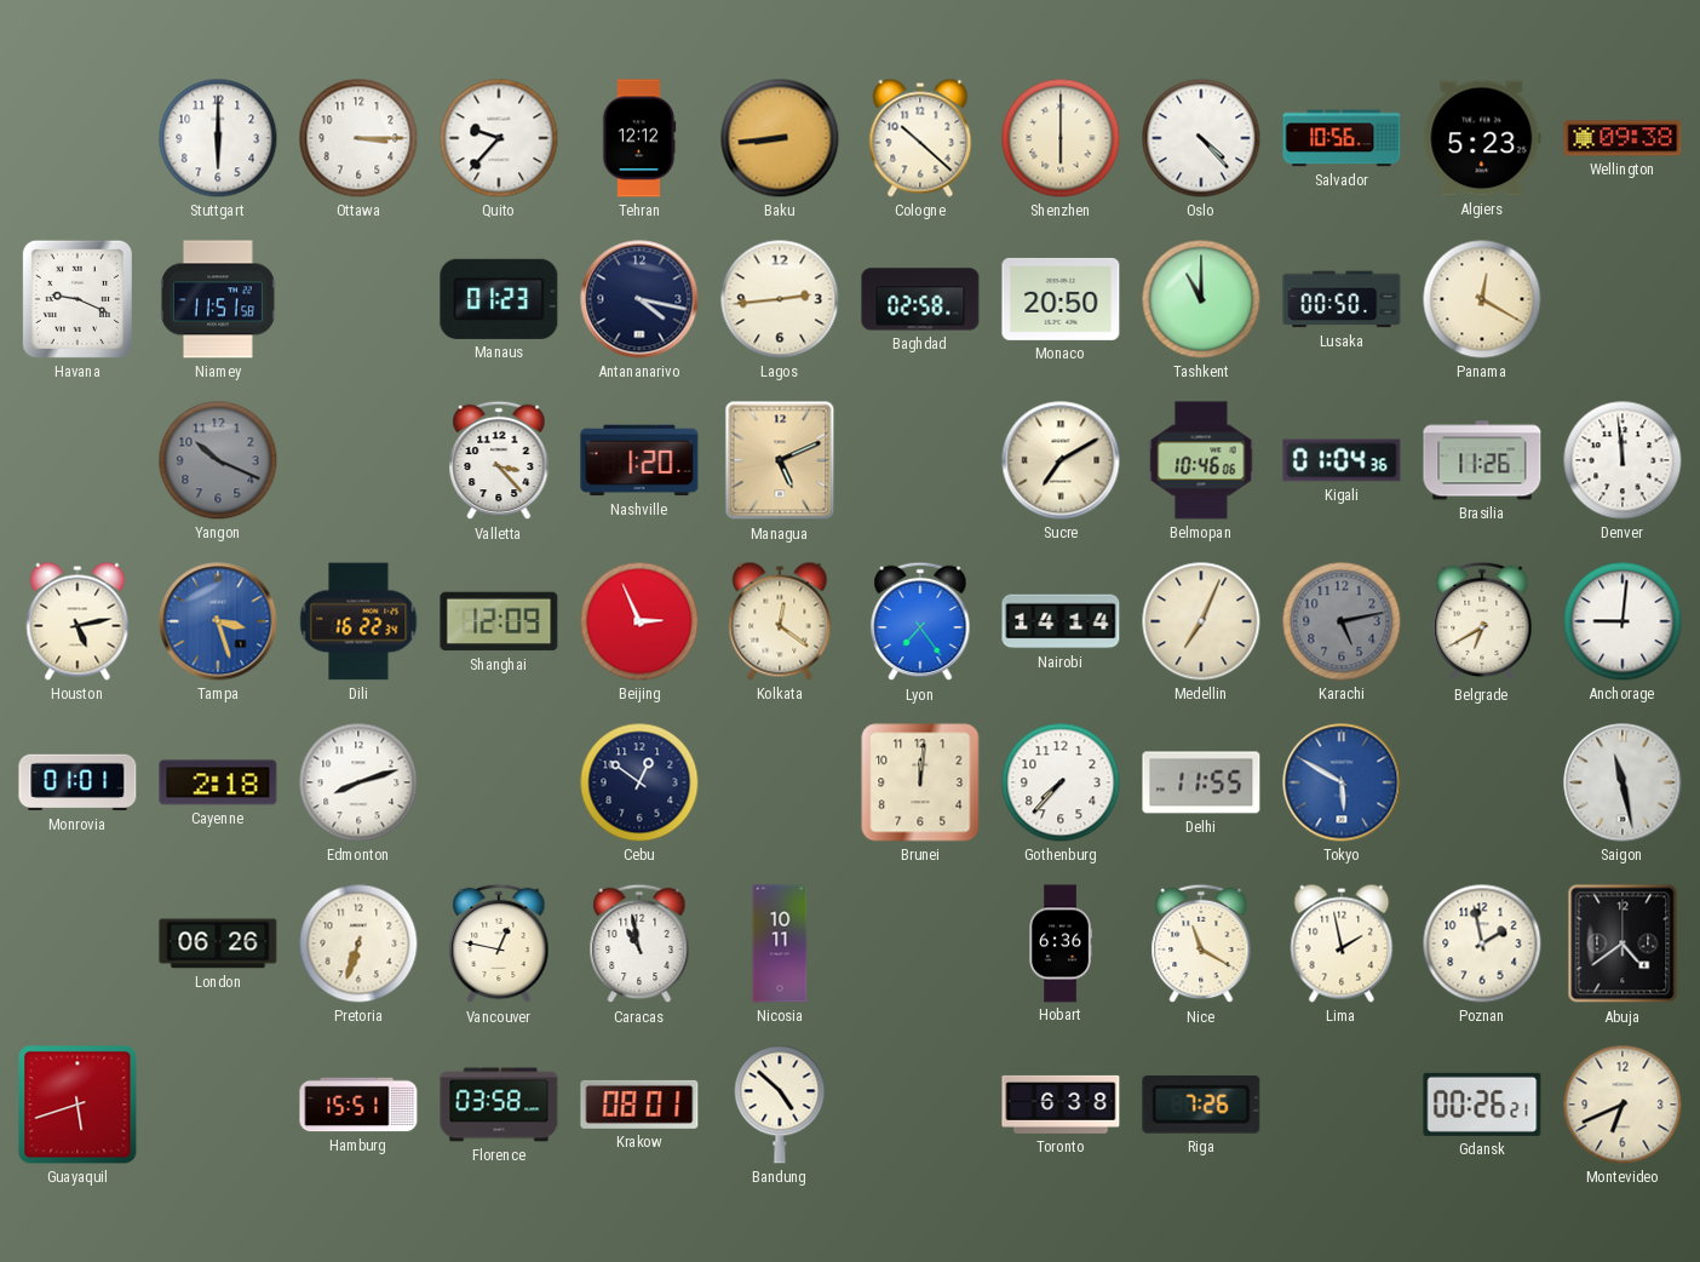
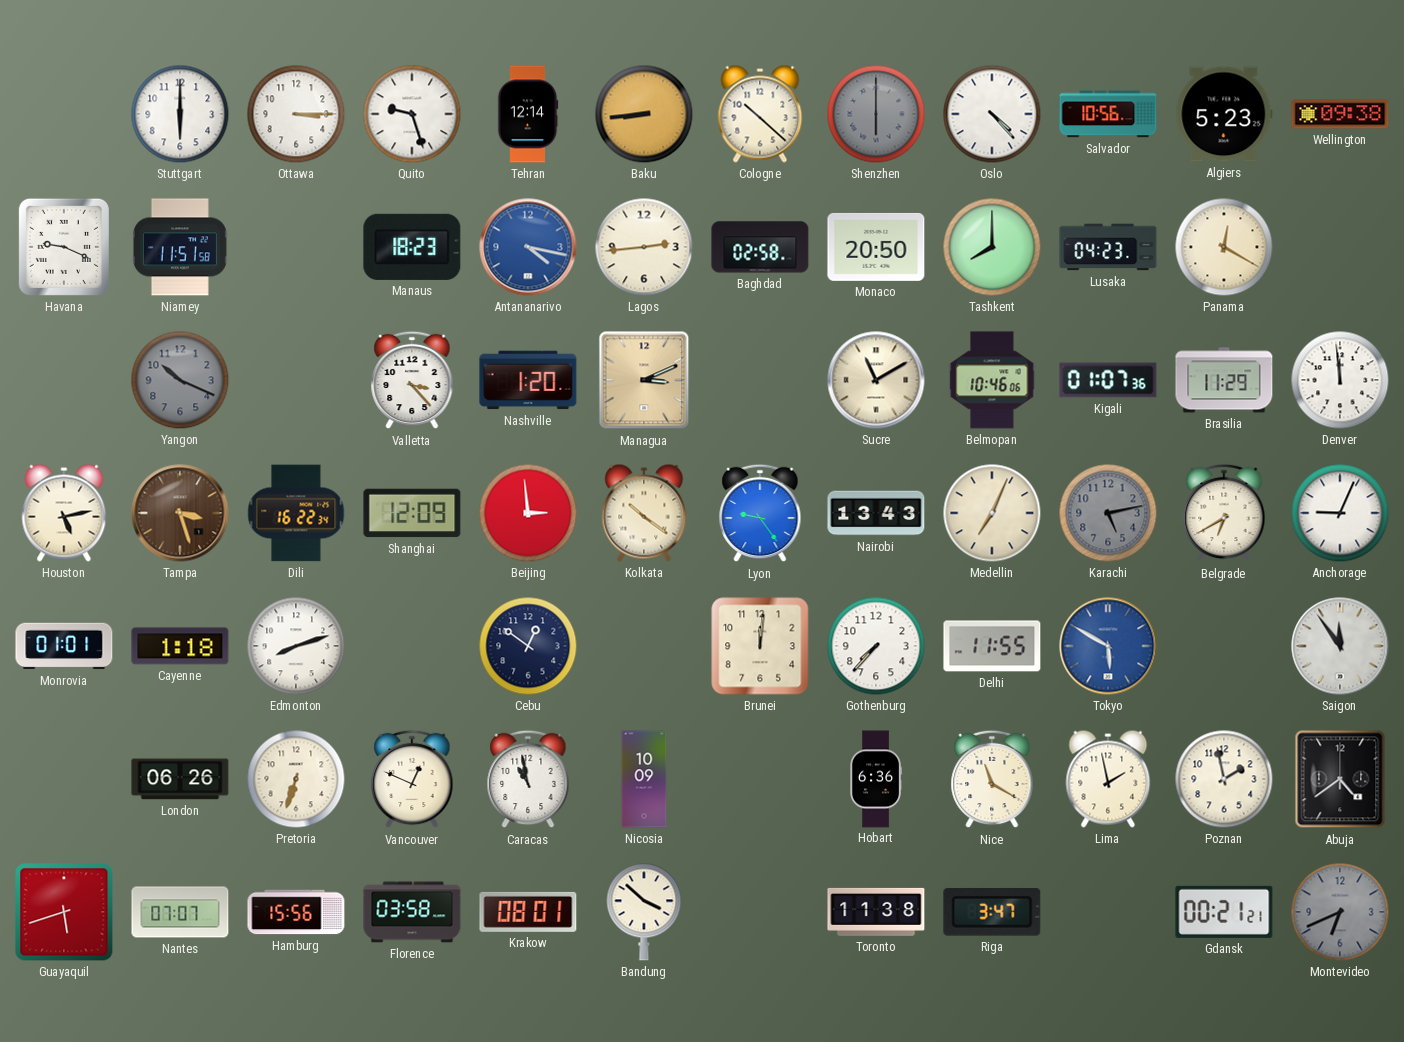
Quito: 9:37 -> 9:27 (412, 114)
Tehran: 12:12 -> 12:14 (528, 114)
Shenzhen dial: cream -> grey (876, 114)
Manaus: 01:23 -> 18:23 (412, 247)
Antananarivo dial: navy -> blue (528, 247)
Tashkent: 11:00 -> 8:00 (992, 247)
Lusaka: 00:50 -> 04:23 (1108, 247)
Managua: 5:11 -> 3:11 (644, 380)
Sucre: 7:10 -> 11:10 (876, 380)
Kigali: 01:04 -> 01:07 (1108, 380)
Brasilia: 11:26 -> 11:29 (1224, 380)
Tampa dial: blue -> brown (180, 513)
Beijing: 2:56 -> 2:59 (528, 513)
Kolkata: 12:21 -> 10:21 (644, 513)
Lyon: 7:24 -> 9:24 (760, 513)
Nairobi: 14:14 -> 13:43 (876, 513)
Anchorage: 9:01 -> 9:04 (1340, 513)
Cayenne: 2:18 -> 1:18 (180, 646)
Saigon: 11:28 -> 11:54 (1340, 646)
Vancouver: 12:47 -> 12:49 (412, 779)
Nicosia: 10:11 -> 10:09 (644, 779)
Nantes: none -> 07:07 (180, 912)
Hamburg: 15:51 -> 15:56 (296, 912)
Bandung: 4:52 -> 3:52 (644, 912)
Toronto: 6:38 -> 11:38 (876, 912)
Riga: 7:26 -> 3:47 (992, 912)
Gdansk: 00:26 -> 00:21 (1224, 912)
Montevideo dial: cream -> grey (1340, 912)
